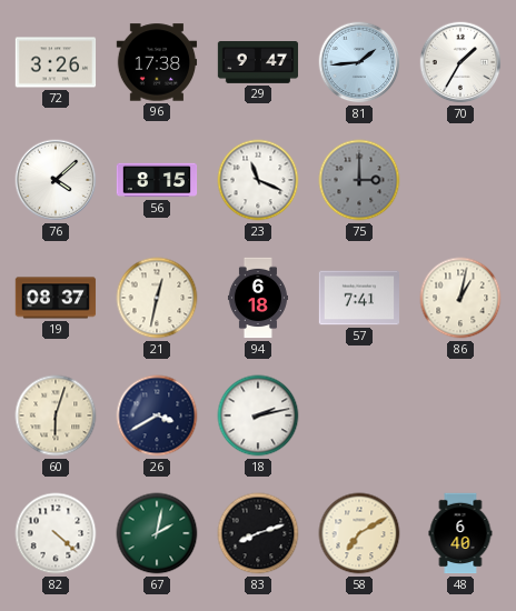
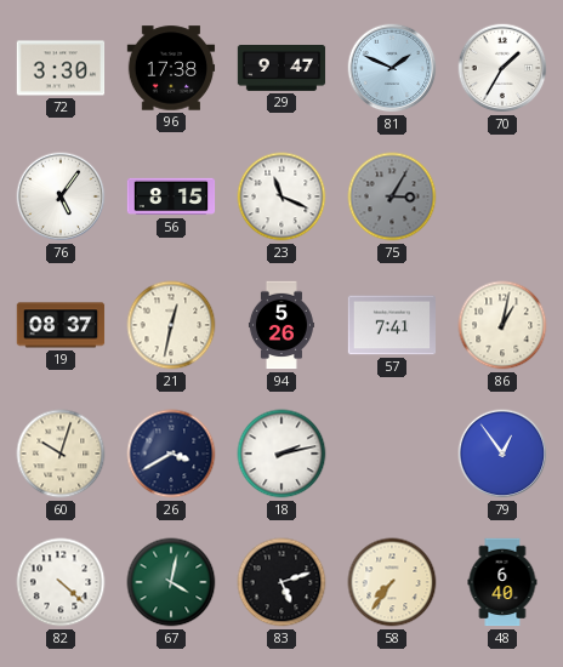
72: 3:26 -> 3:30 (61, 68)
81: 1:44 -> 1:49 (392, 68)
76: 4:08 -> 5:06 (61, 196)
75: 3:00 -> 3:05 (392, 196)
94: 6:18 -> 5:26 (281, 325)
60: 6:03 -> 10:03 (61, 454)
79: none -> 12:54 (502, 454)
67: 2:02 -> 4:02 (171, 582)
83: 8:12 -> 5:12 (281, 582)
58: 7:10 -> 7:36 (392, 582)
